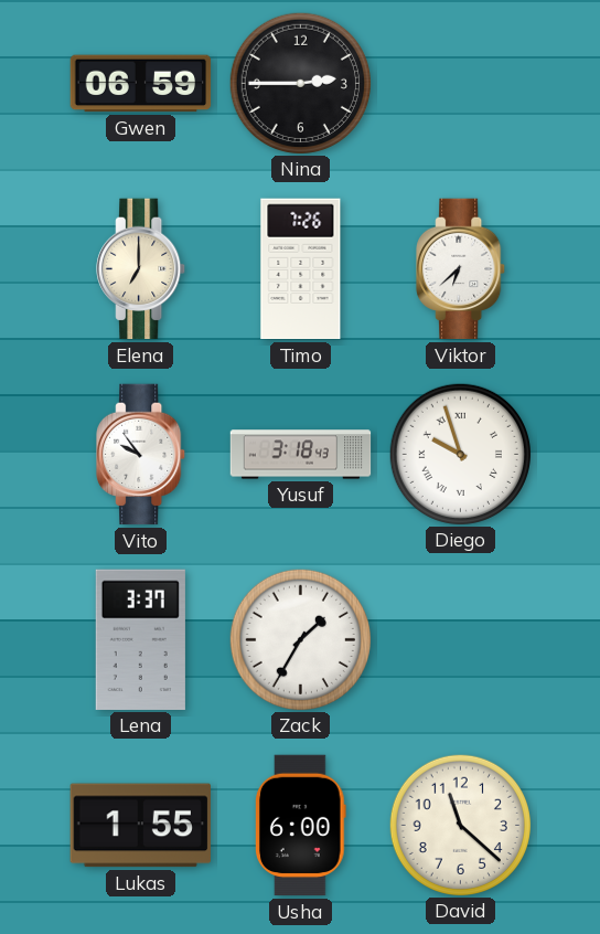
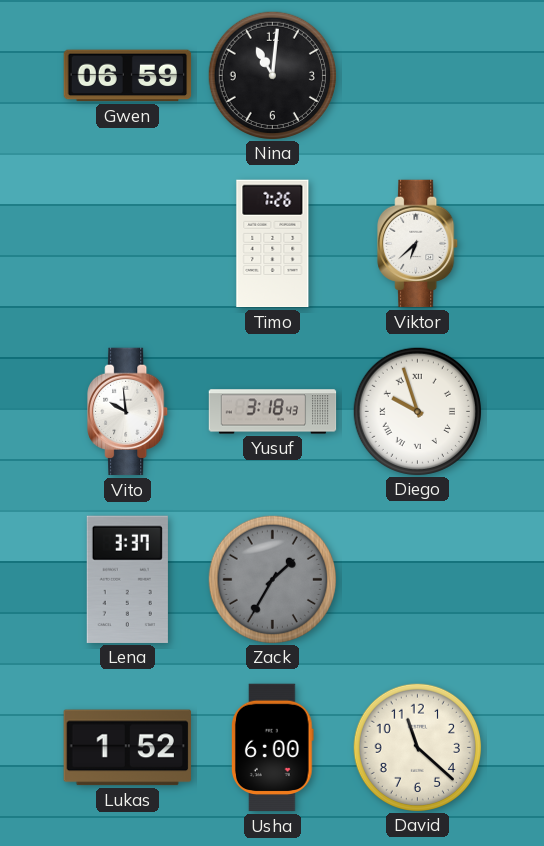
Nina: 2:45 -> 11:01 (272, 75)
Elena: 7:00 -> none (141, 269)
Vito: 9:54 -> 9:59 (128, 412)
Zack dial: white -> grey (272, 579)
Lukas: 1:55 -> 1:52 (127, 748)
